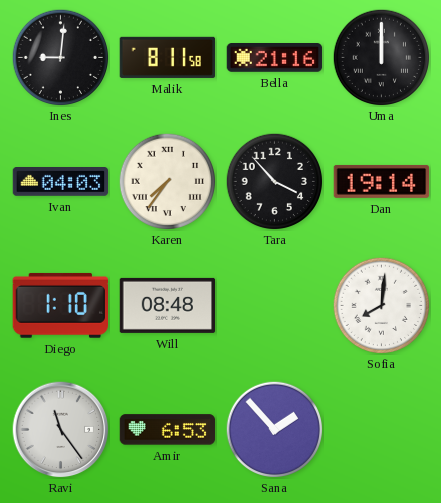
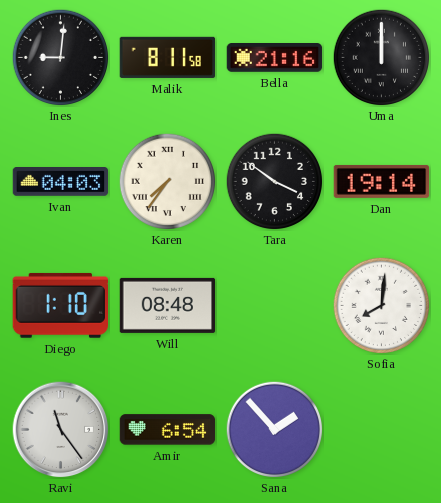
Tara: 3:53 -> 3:51 (274, 181)
Amir: 6:53 -> 6:54 (168, 430)
